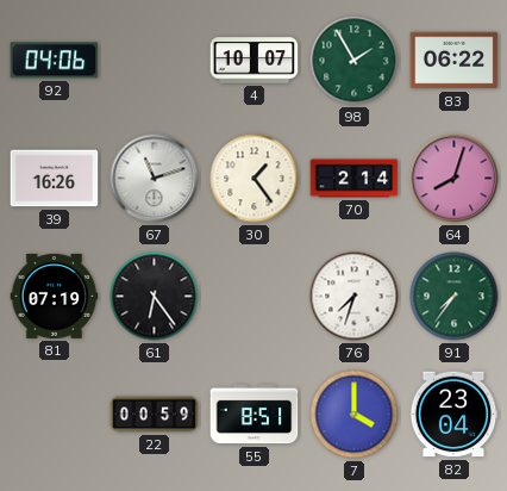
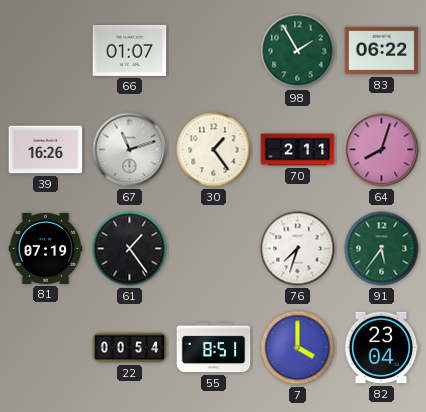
92: 04:06 -> none (55, 61)
66: none -> 01:07 (130, 50)
4: 10:07 -> none (255, 61)
70: 2:14 -> 2:11 (298, 150)
61: 6:24 -> 1:24 (130, 249)
91: 7:36 -> 5:36 (382, 249)
22: 00:59 -> 00:54 (130, 348)
